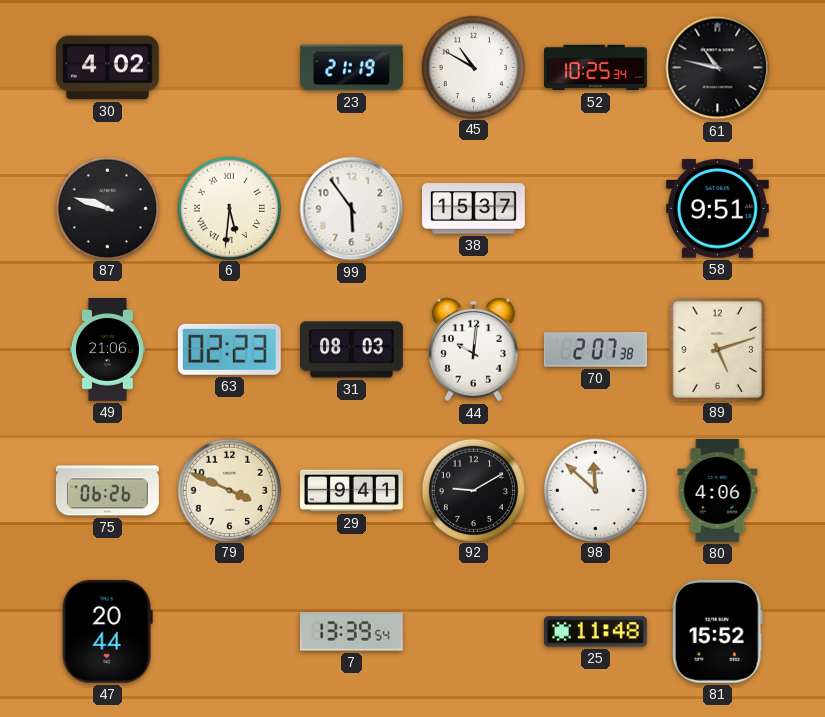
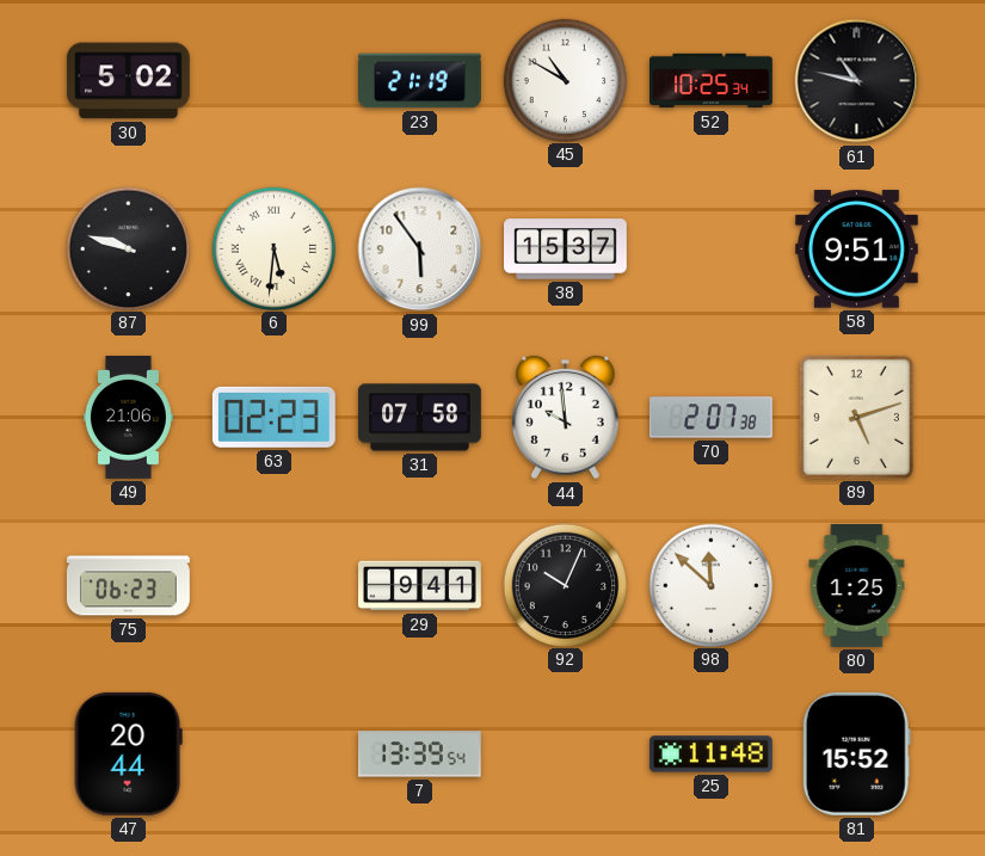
30: 4:02 -> 5:02 (128, 81)
31: 08:03 -> 07:58 (420, 418)
44: 10:01 -> 9:59 (566, 418)
75: 06:26 -> 06:23 (129, 586)
79: 3:49 -> none (229, 490)
92: 9:10 -> 10:04 (565, 585)
80: 4:06 -> 1:25 (857, 586)
